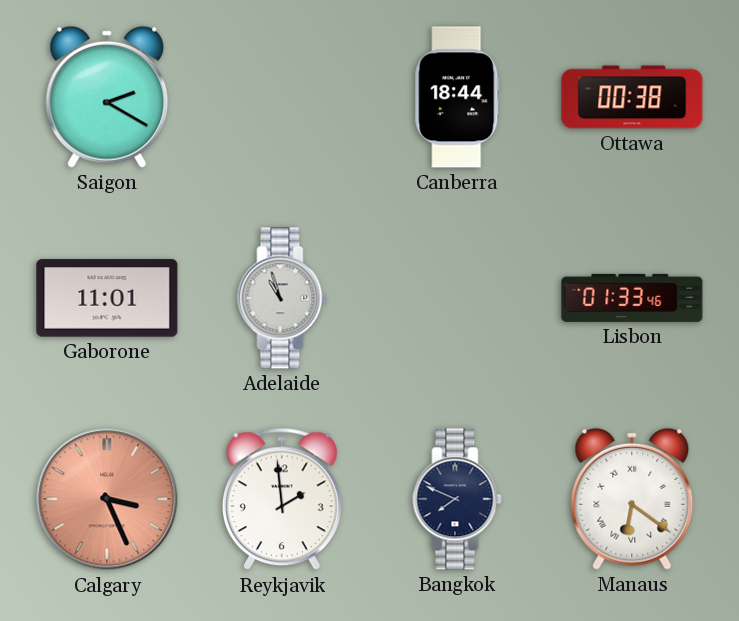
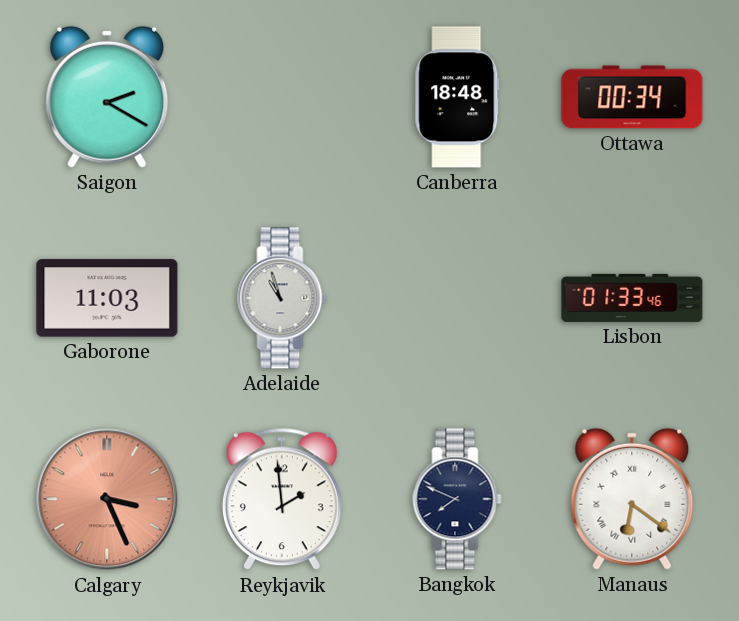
Canberra: 18:44 -> 18:48 (457, 97)
Ottawa: 00:38 -> 00:34 (632, 97)
Gaborone: 11:01 -> 11:03 (107, 298)
